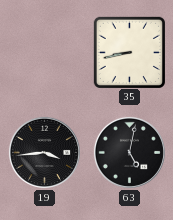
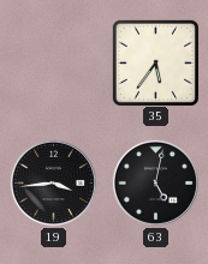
35: 8:43 -> 5:36 (155, 62)
